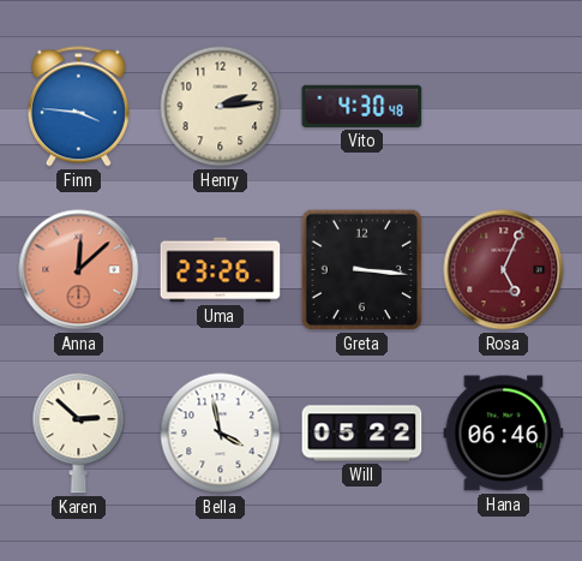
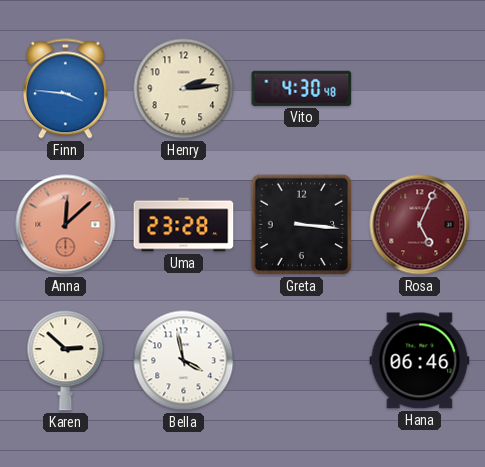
Uma: 23:26 -> 23:28 (184, 225)
Will: 05:22 -> none (362, 434)
